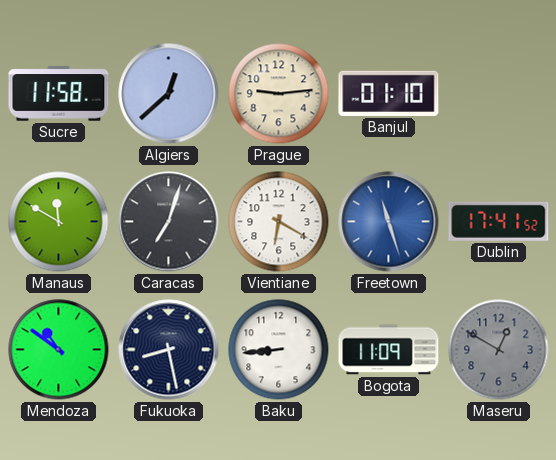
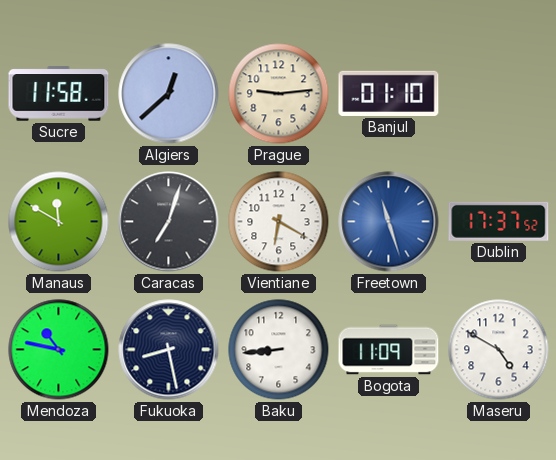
Dublin: 17:41 -> 17:37 (499, 221)
Mendoza: 10:51 -> 10:47 (59, 350)
Maseru: 12:50 -> 4:50 (499, 350)
Maseru dial: grey -> white (499, 350)
